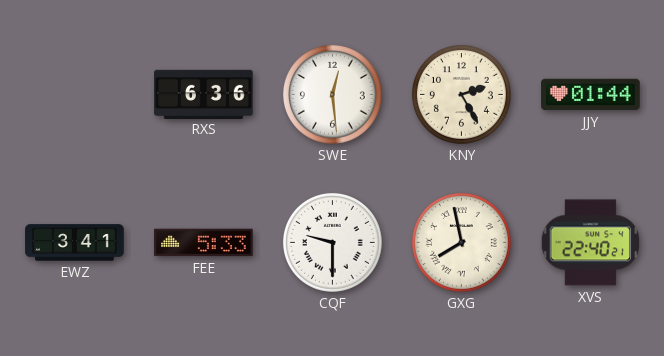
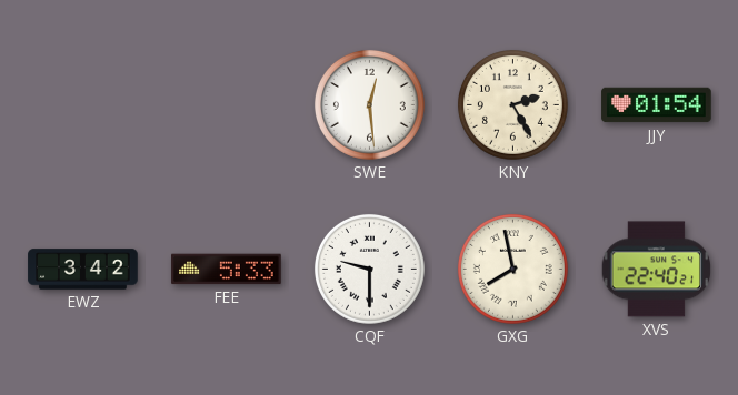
RXS: 6:36 -> none (204, 94)
JJY: 01:44 -> 01:54 (657, 105)
EWZ: 3:41 -> 3:42 (83, 270)
